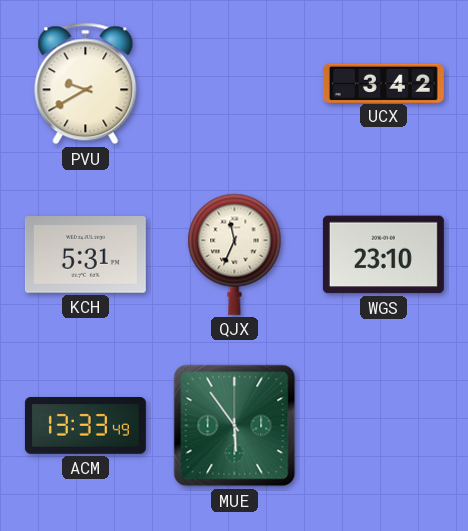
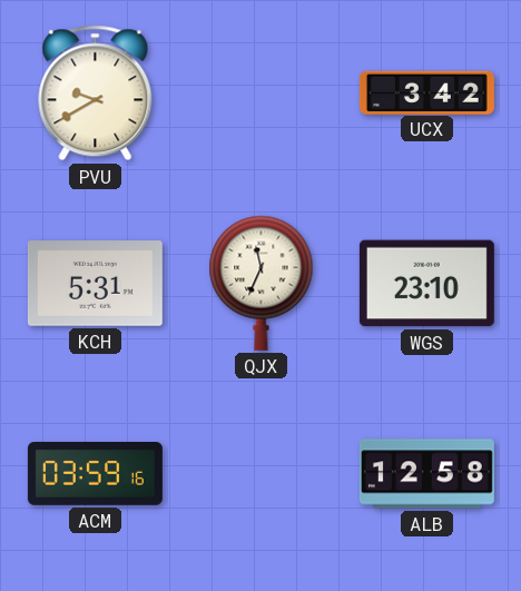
ACM: 13:33 -> 03:59 (95, 474)
MUE: 5:54 -> none (235, 426)
ALB: none -> 12:58 (426, 474)
